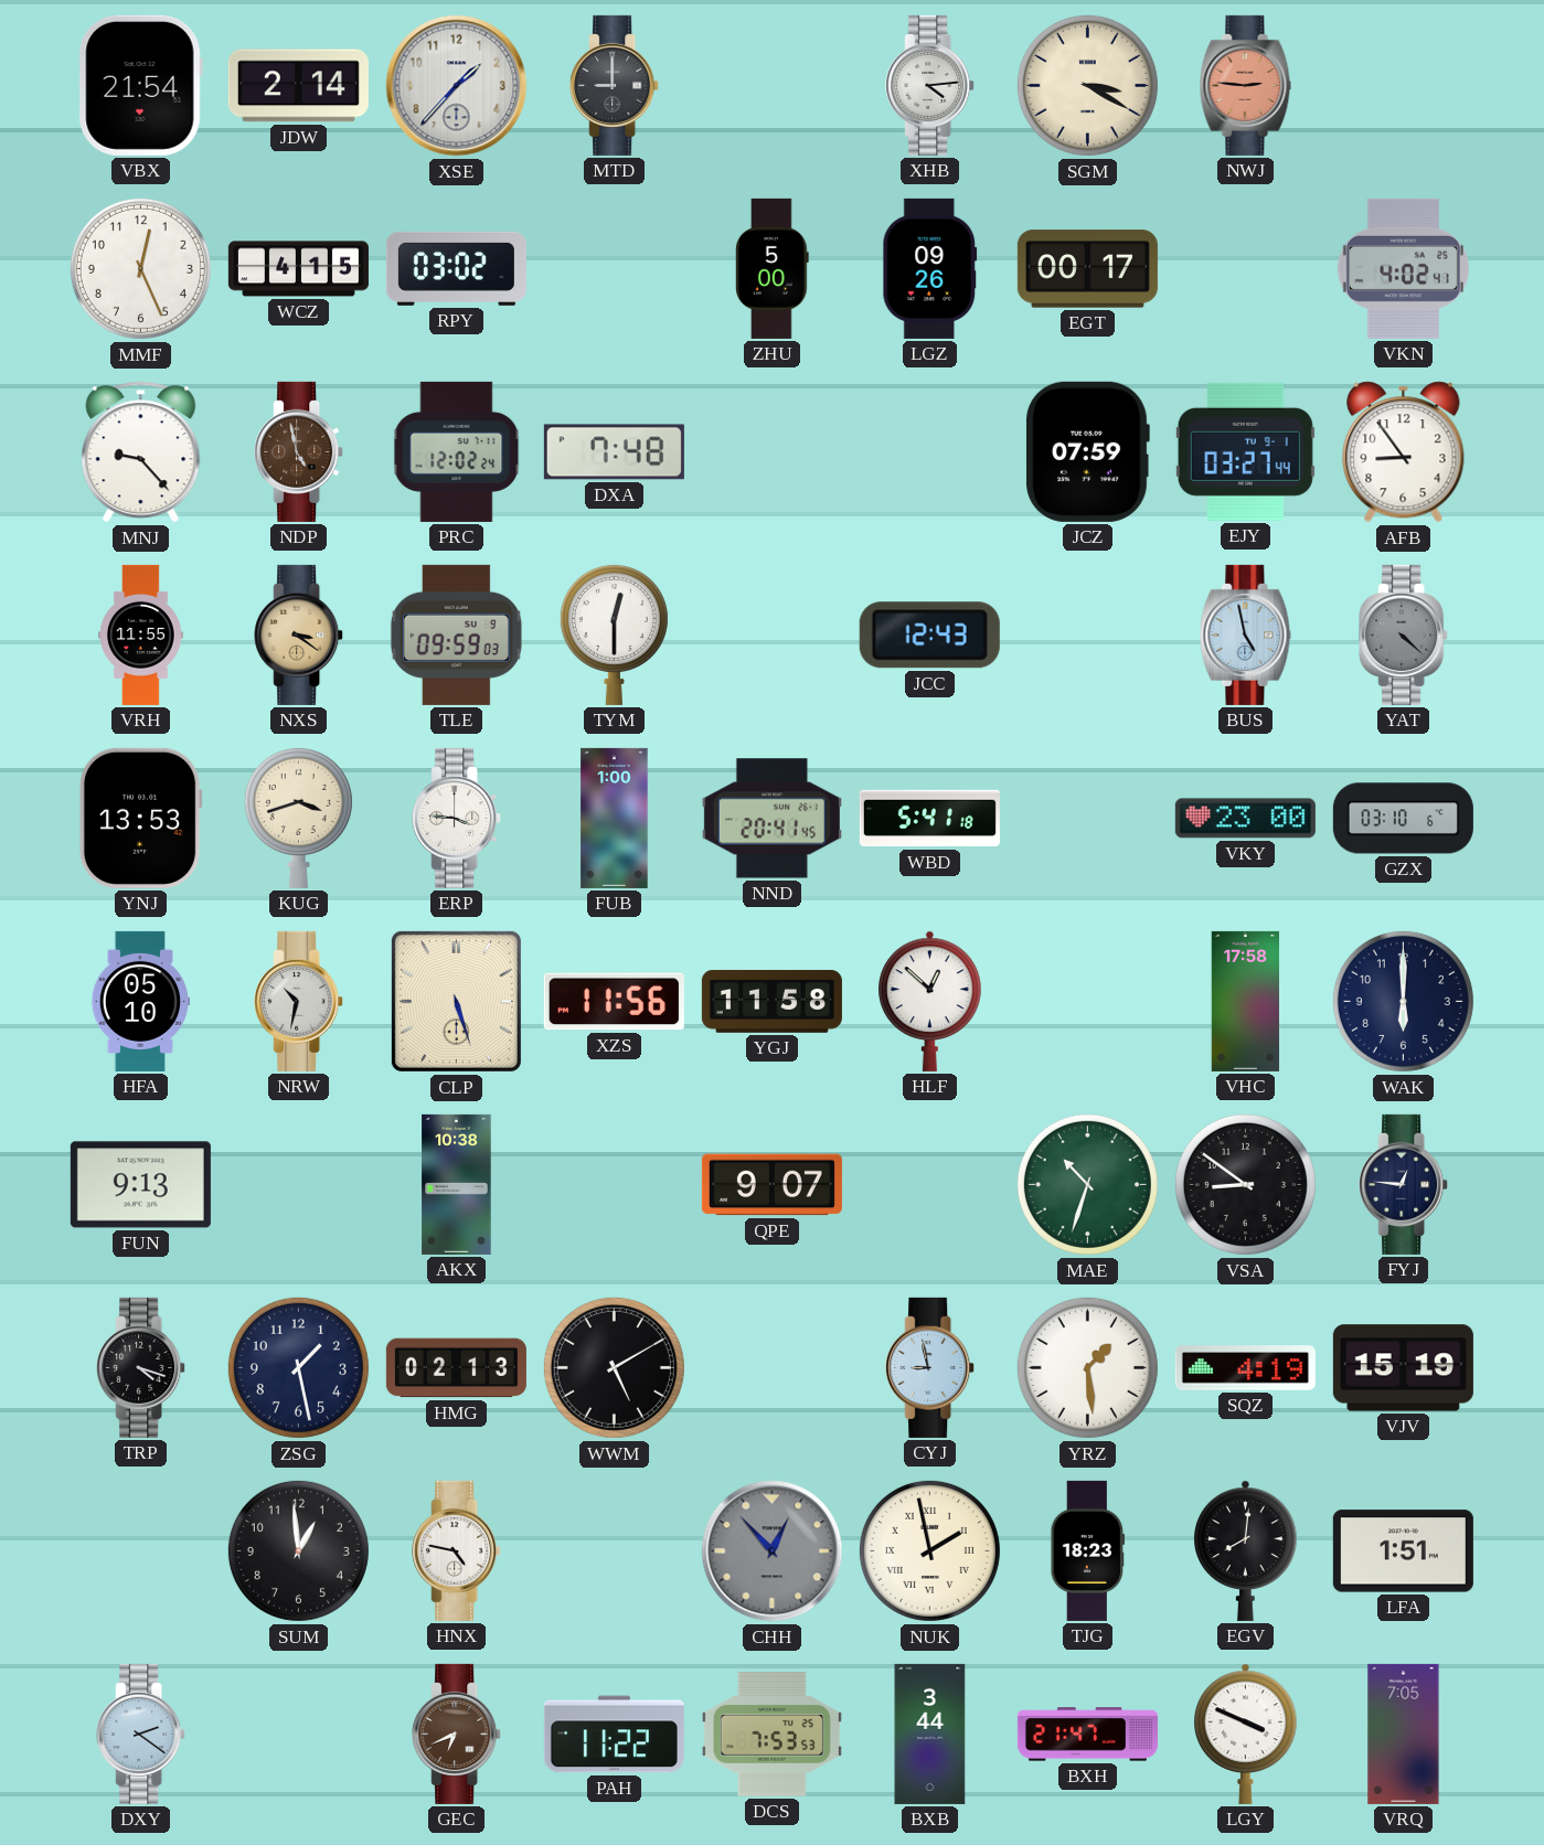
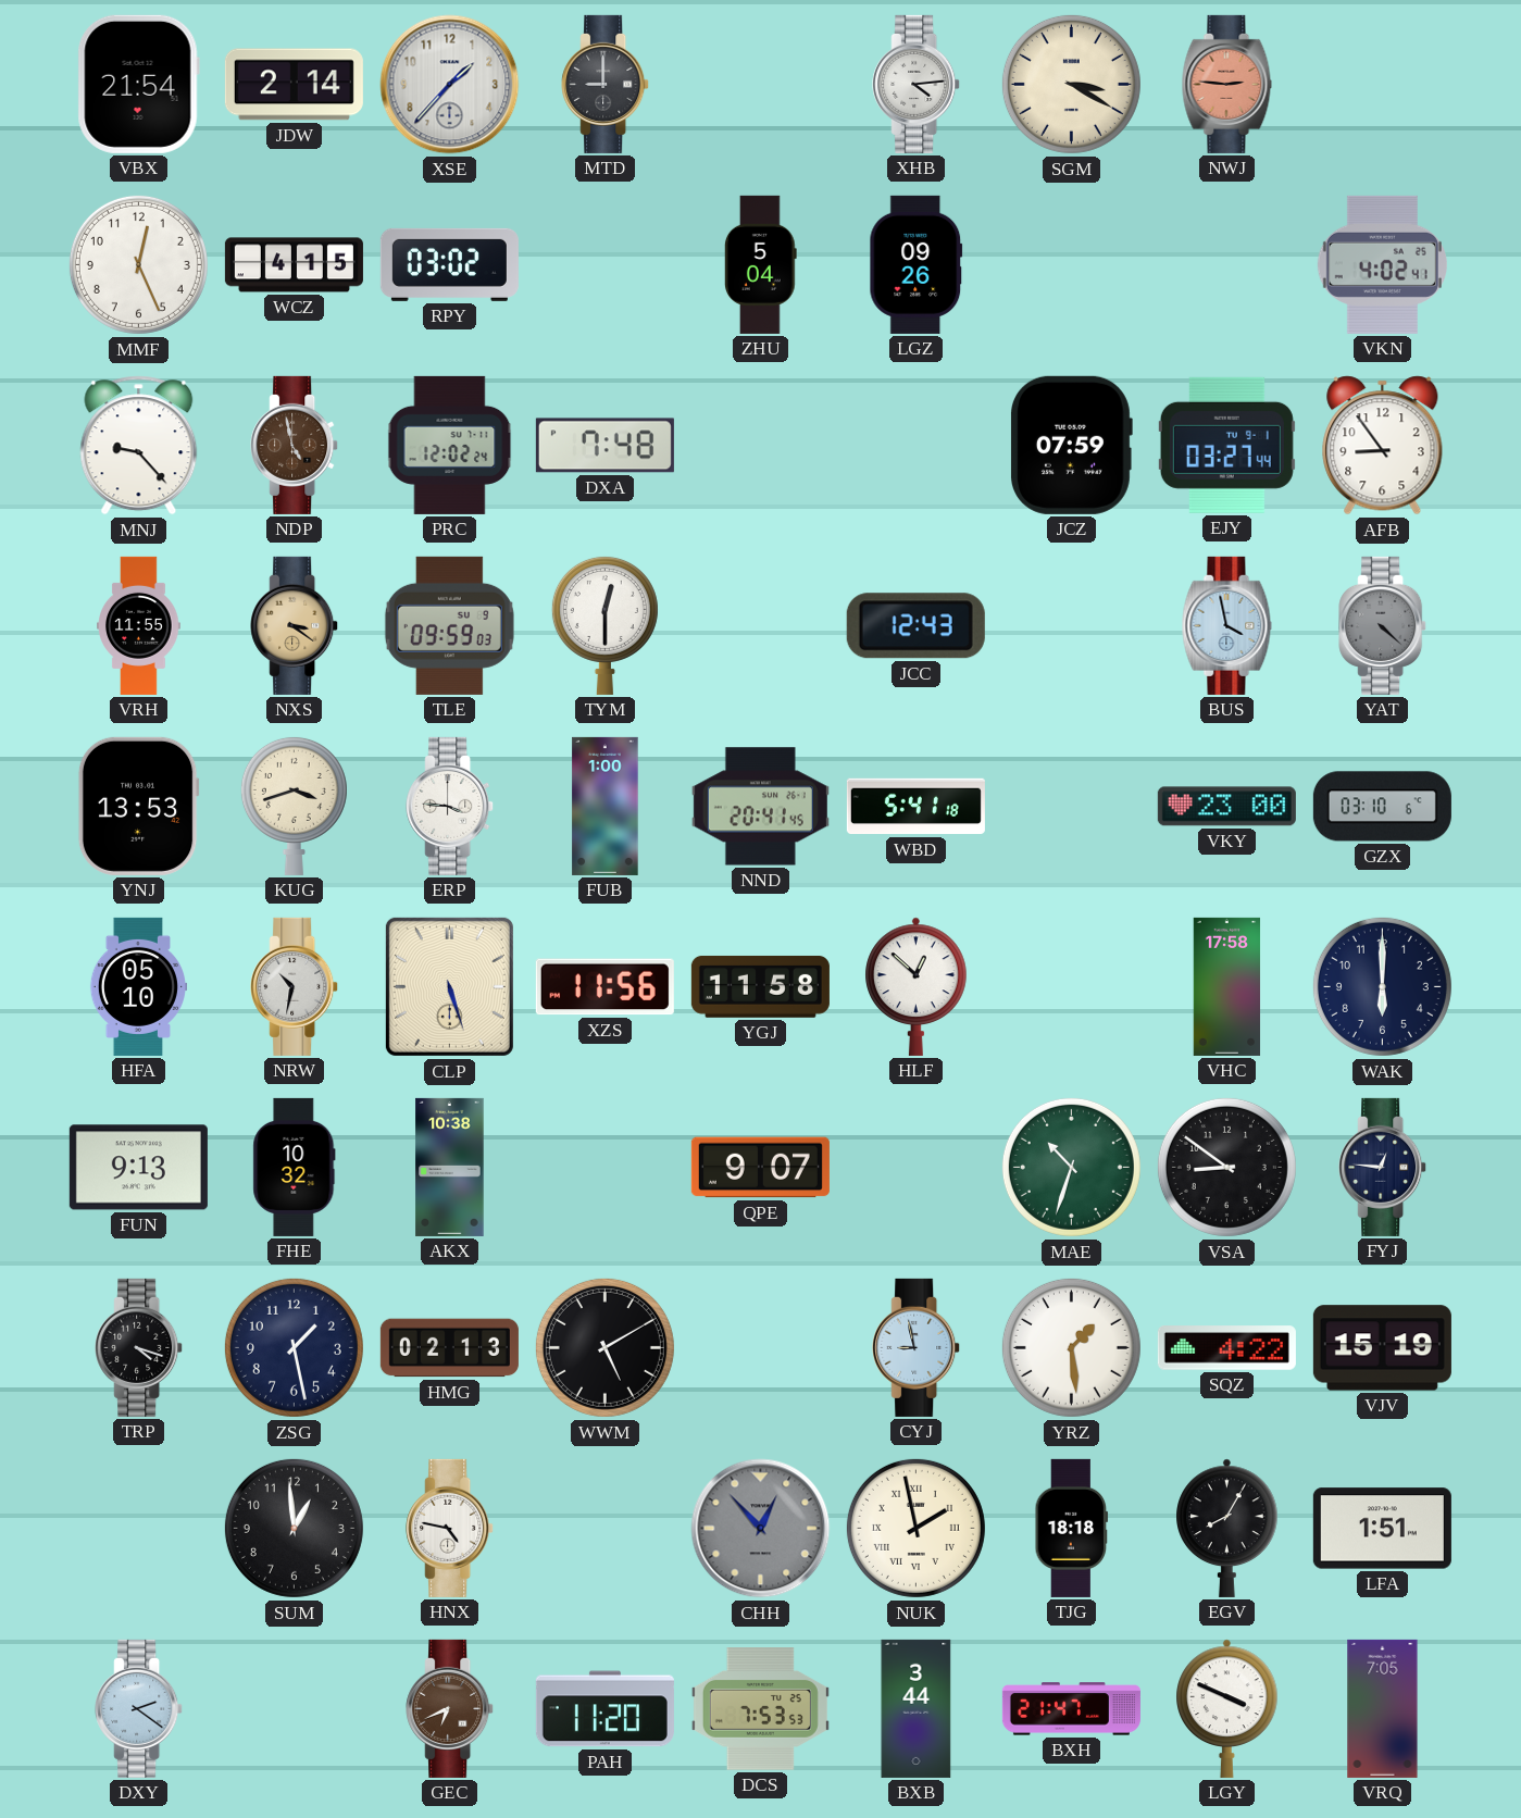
ZHU: 5:00 -> 5:04 (760, 264)
EGT: 00:17 -> none (1087, 269)
BUS: 4:58 -> 3:58 (1227, 625)
FHE: none -> 10:32 (295, 1167)
SQZ: 4:19 -> 4:22 (1226, 1348)
TJG: 18:23 -> 18:18 (1072, 1528)
EGV: 8:01 -> 8:05 (1227, 1528)
PAH: 11:22 -> 11:20 (604, 1709)
